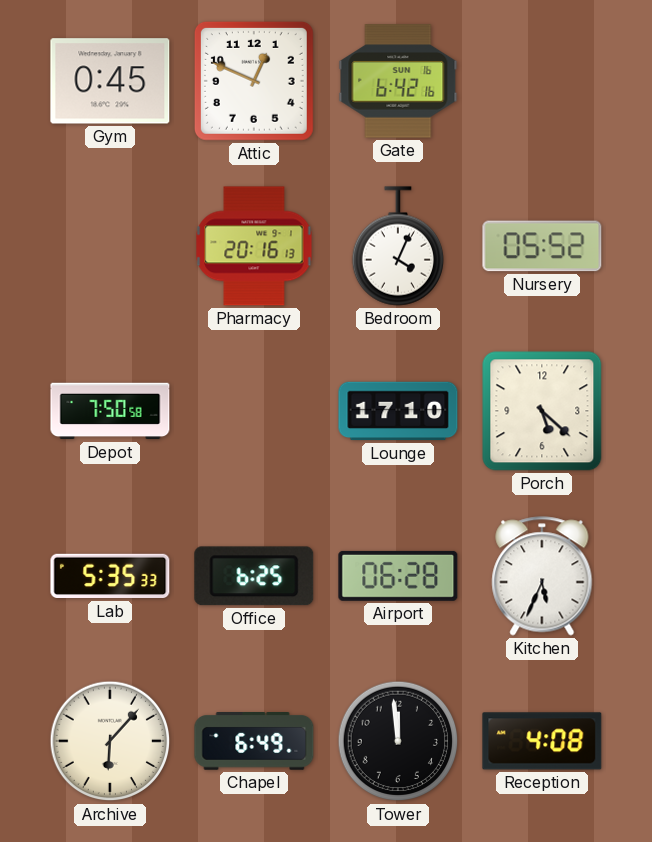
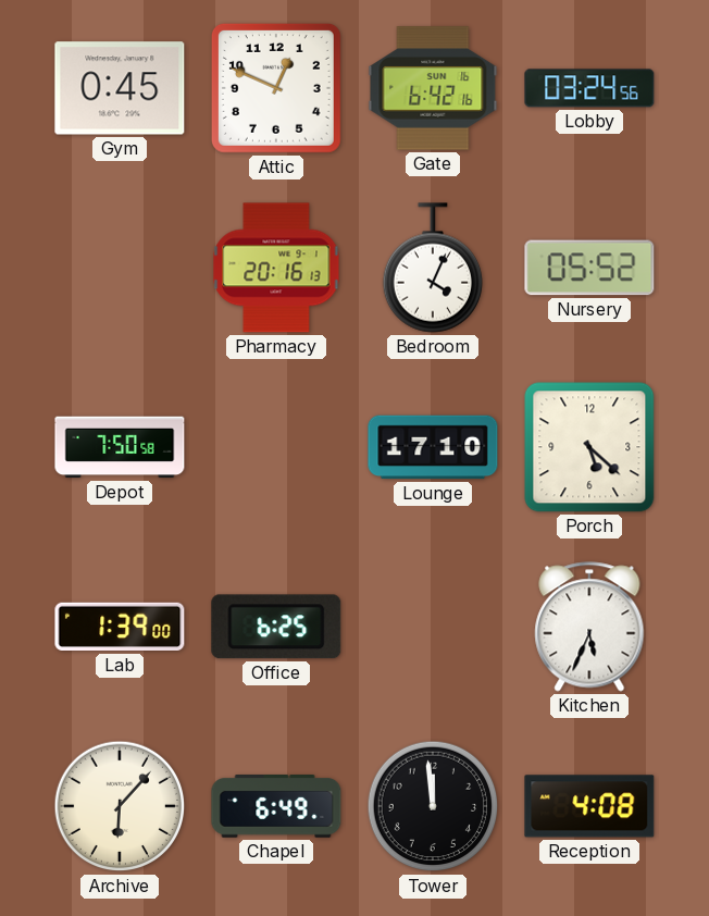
Lobby: none -> 03:24 (589, 88)
Lab: 5:35 -> 1:39 (120, 627)
Airport: 06:28 -> none (398, 576)
